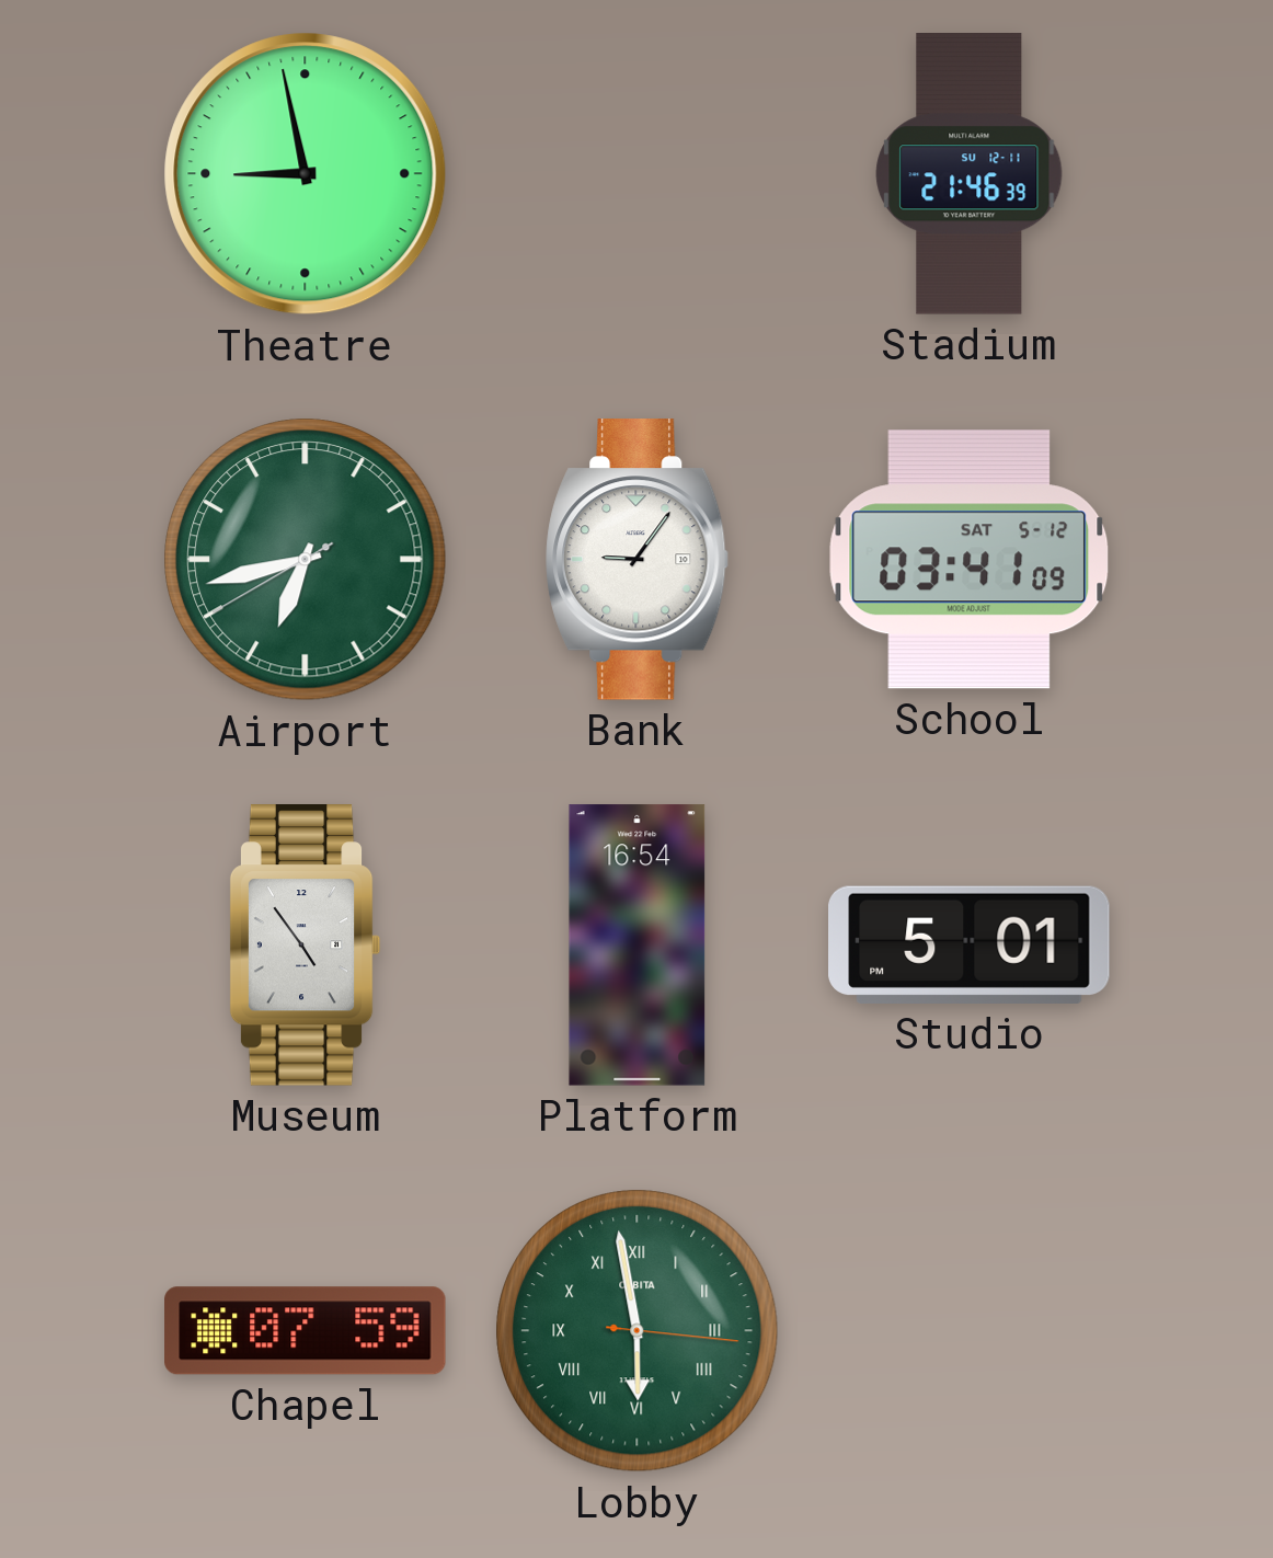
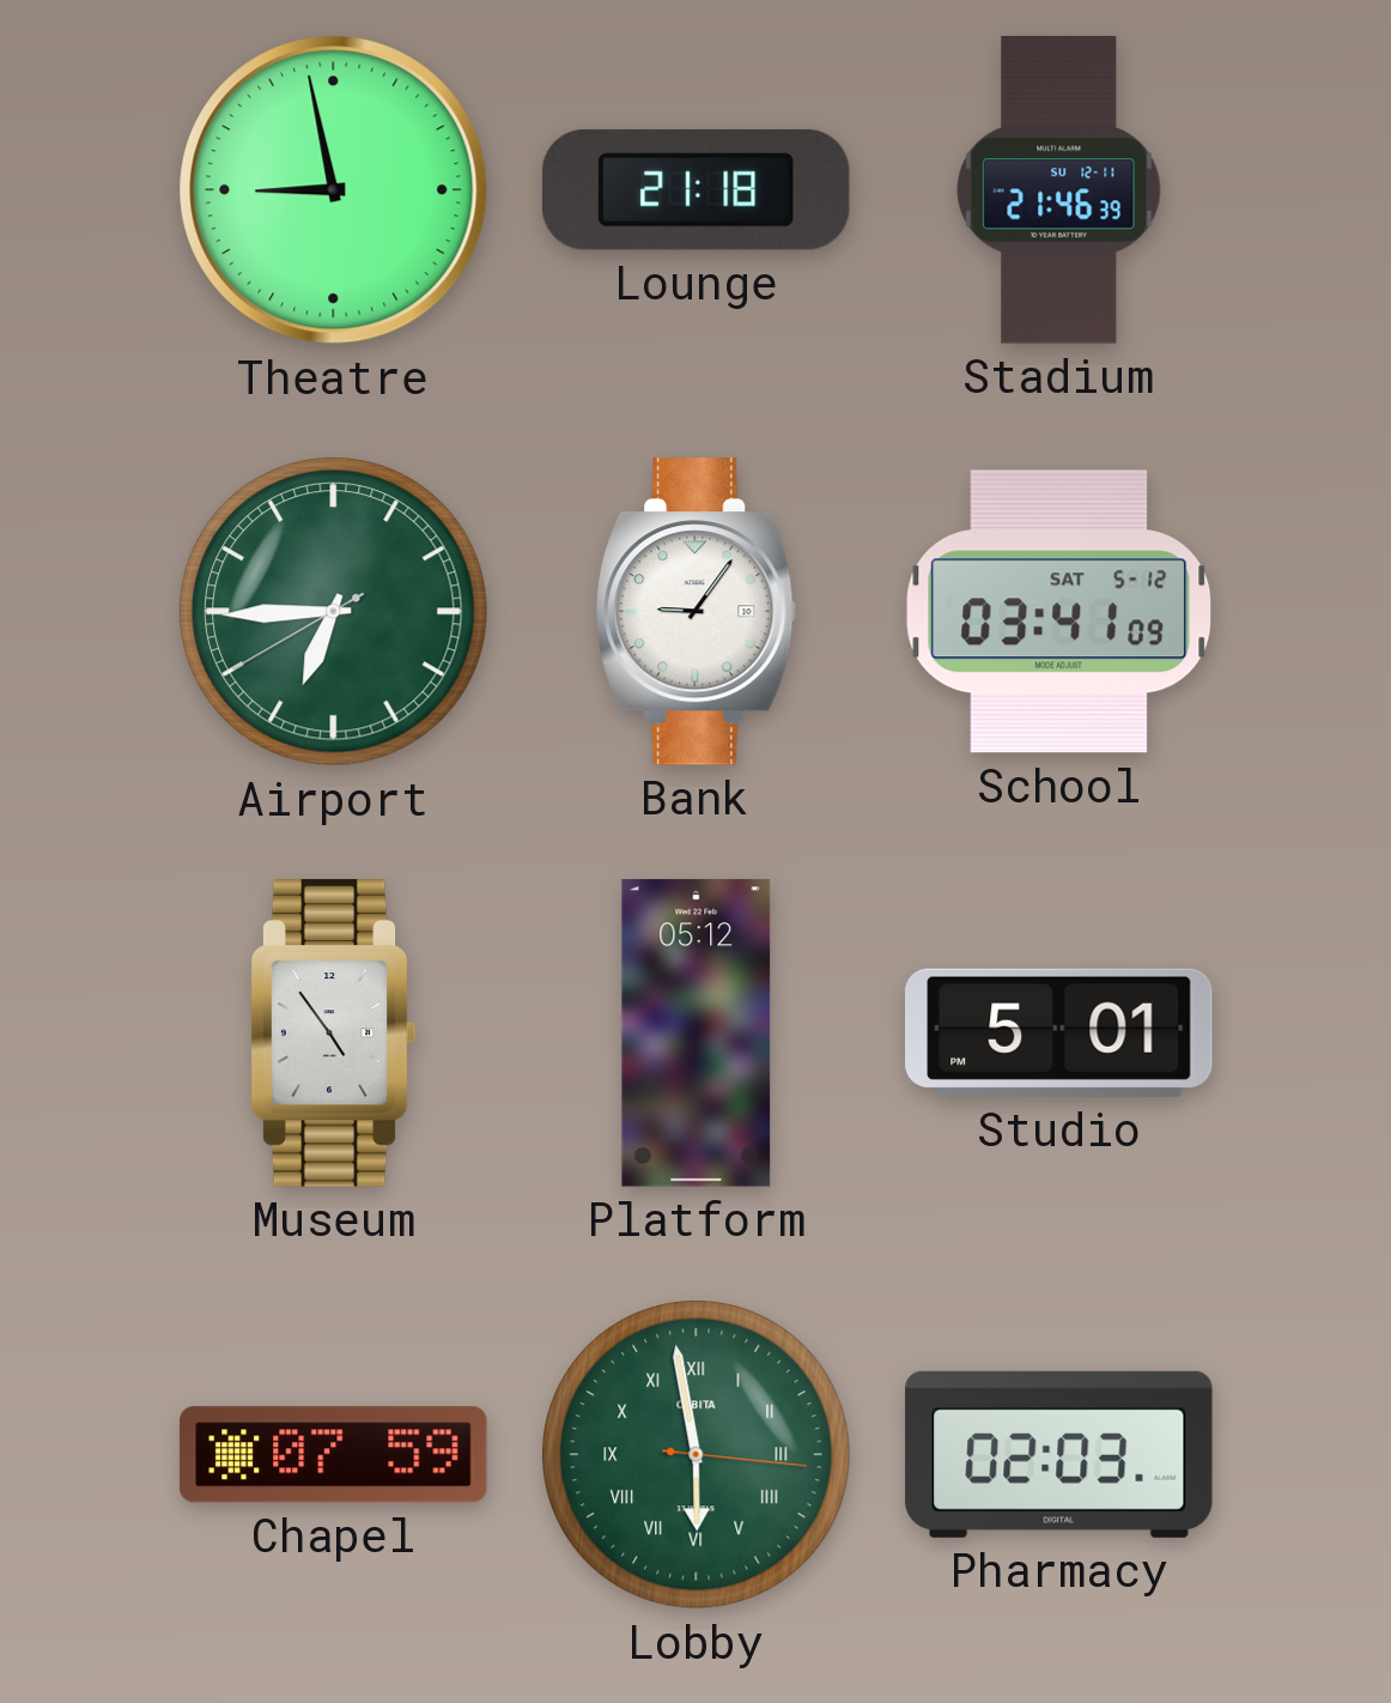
Lounge: none -> 21:18 (695, 189)
Airport: 6:42 -> 6:44 (334, 612)
Platform: 16:54 -> 05:12 (697, 1034)
Pharmacy: none -> 02:03 (1059, 1454)
